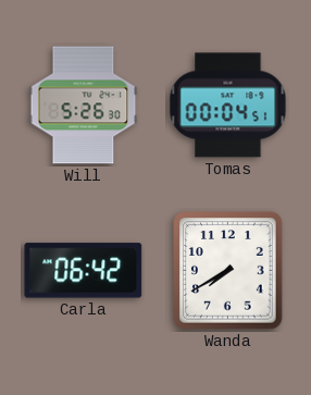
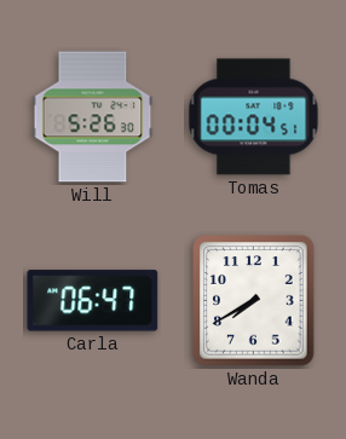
Carla: 06:42 -> 06:47 (93, 301)
